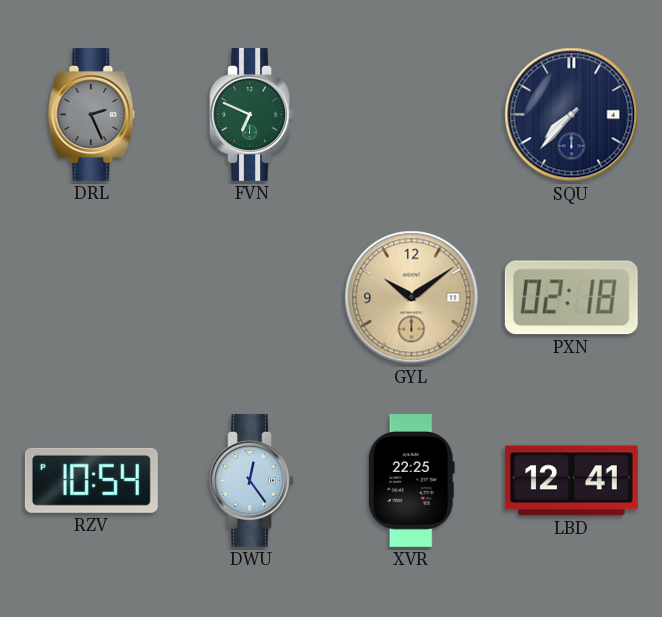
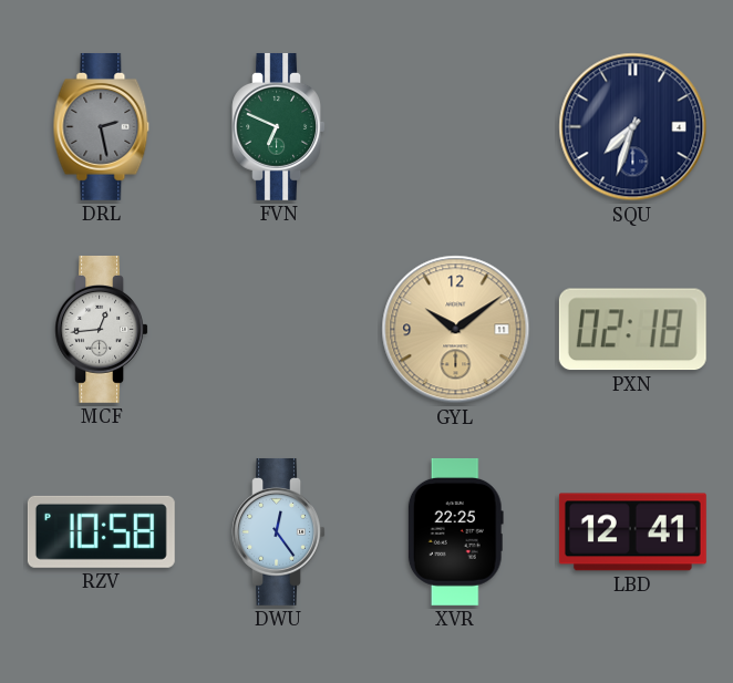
DRL: 2:26 -> 2:28 (102, 126)
SQU: 7:37 -> 7:33 (633, 127)
MCF: none -> 12:44 (101, 329)
RZV: 10:54 -> 10:58 (101, 531)
